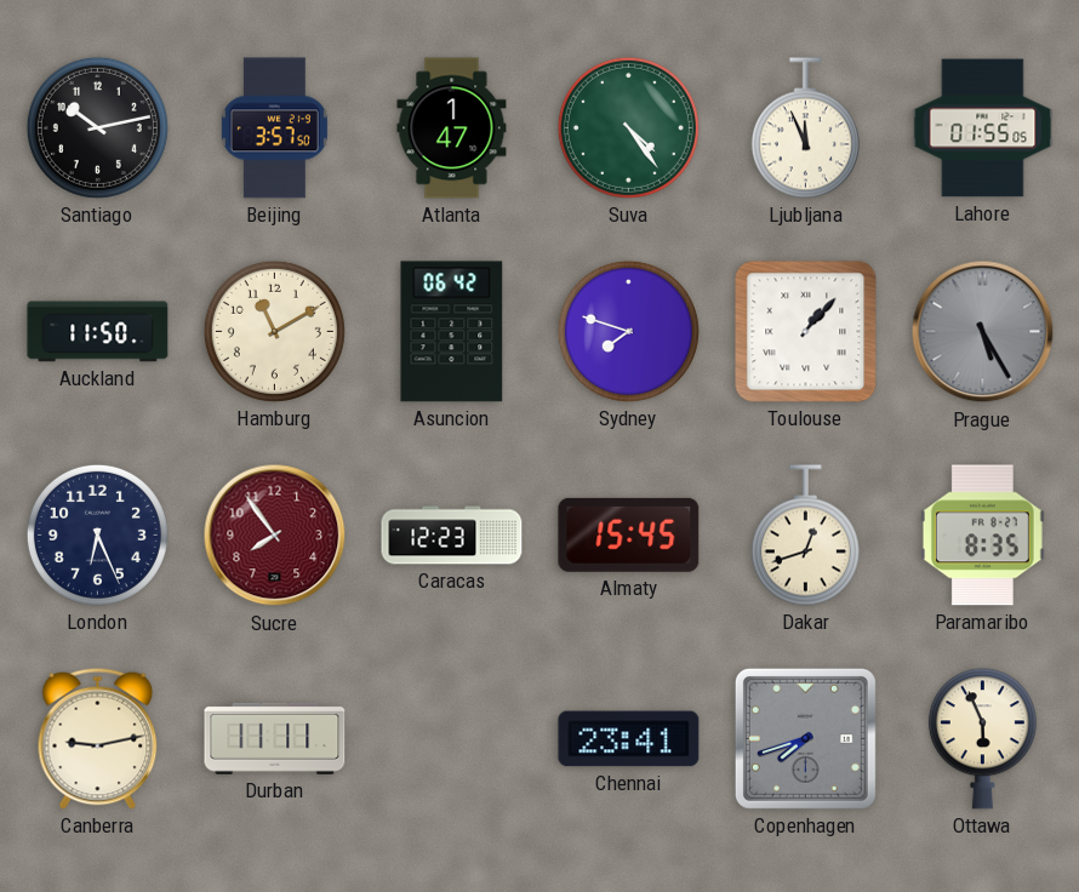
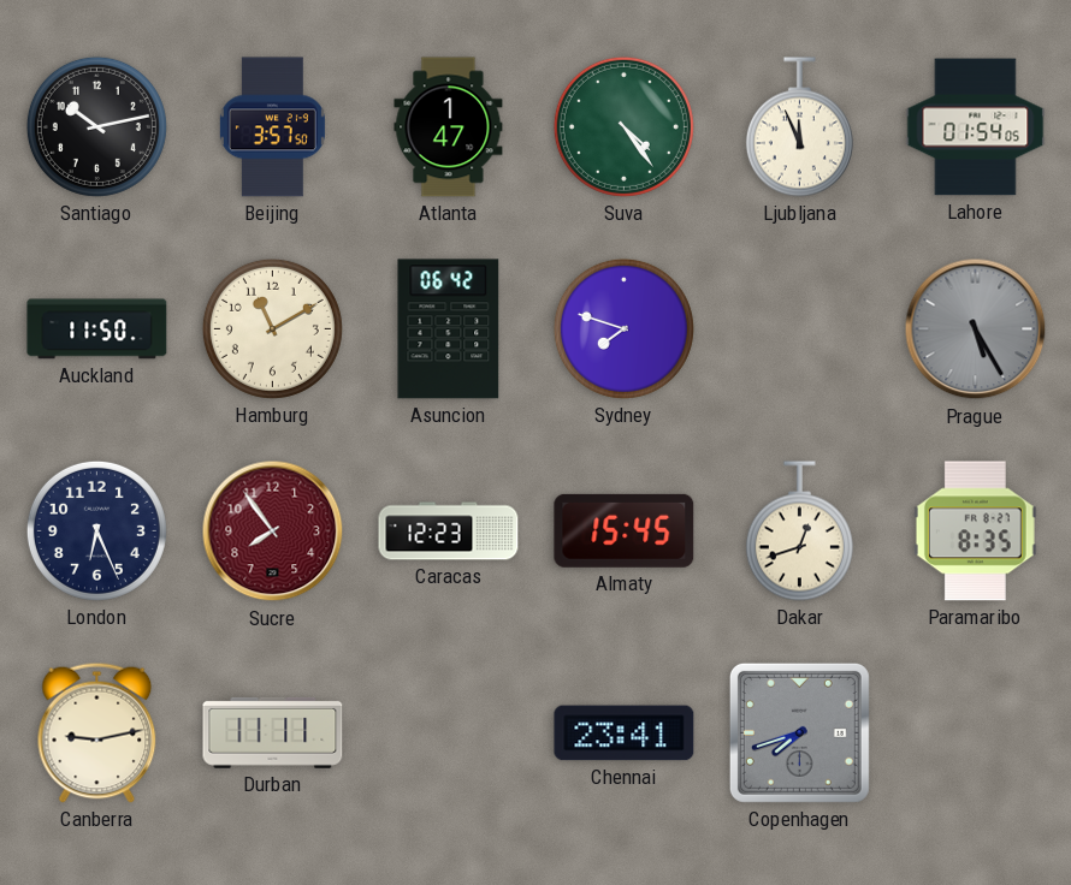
Lahore: 01:55 -> 01:54 (976, 127)
Toulouse: 1:07 -> none (806, 332)
Ottawa: 5:56 -> none (982, 739)
